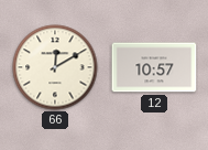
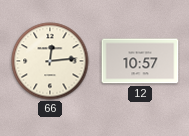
66: 12:10 -> 12:14 (50, 61)
